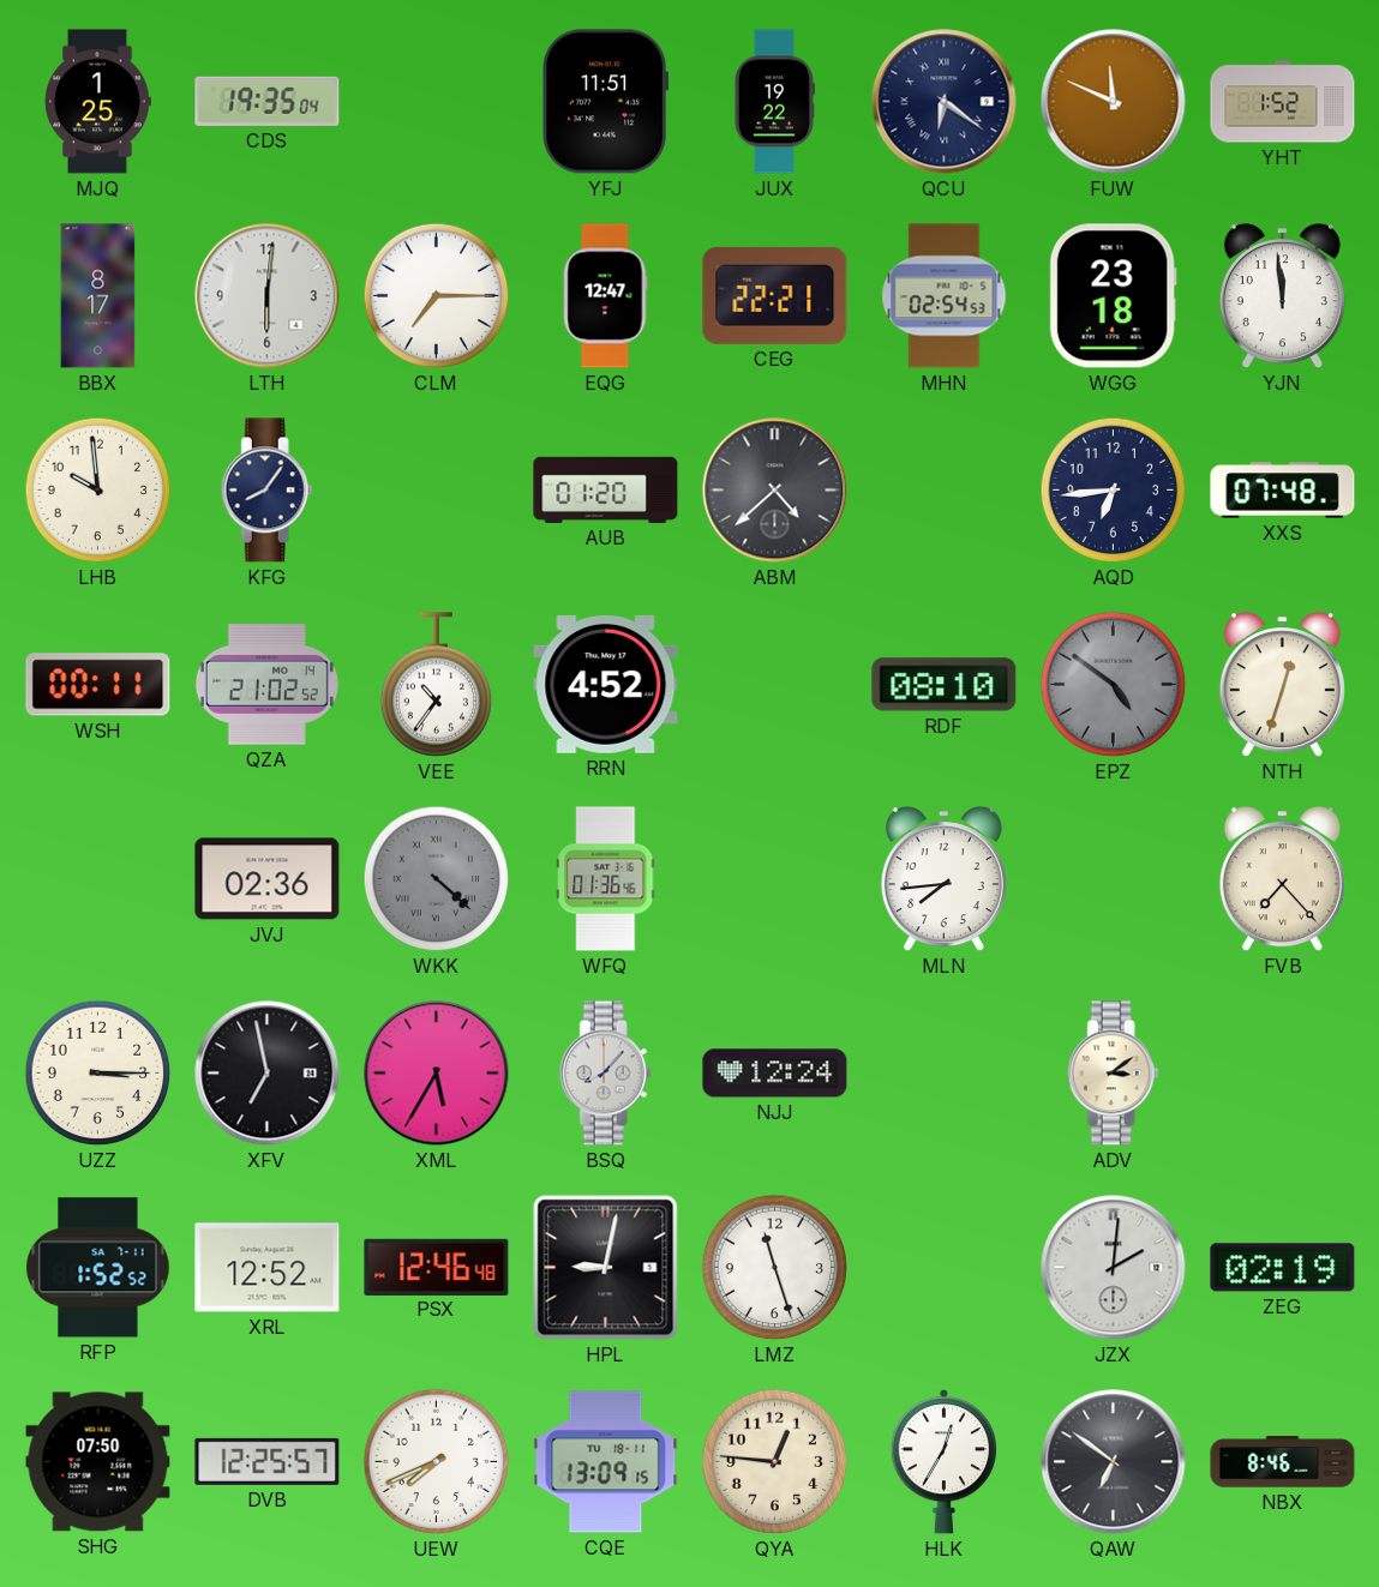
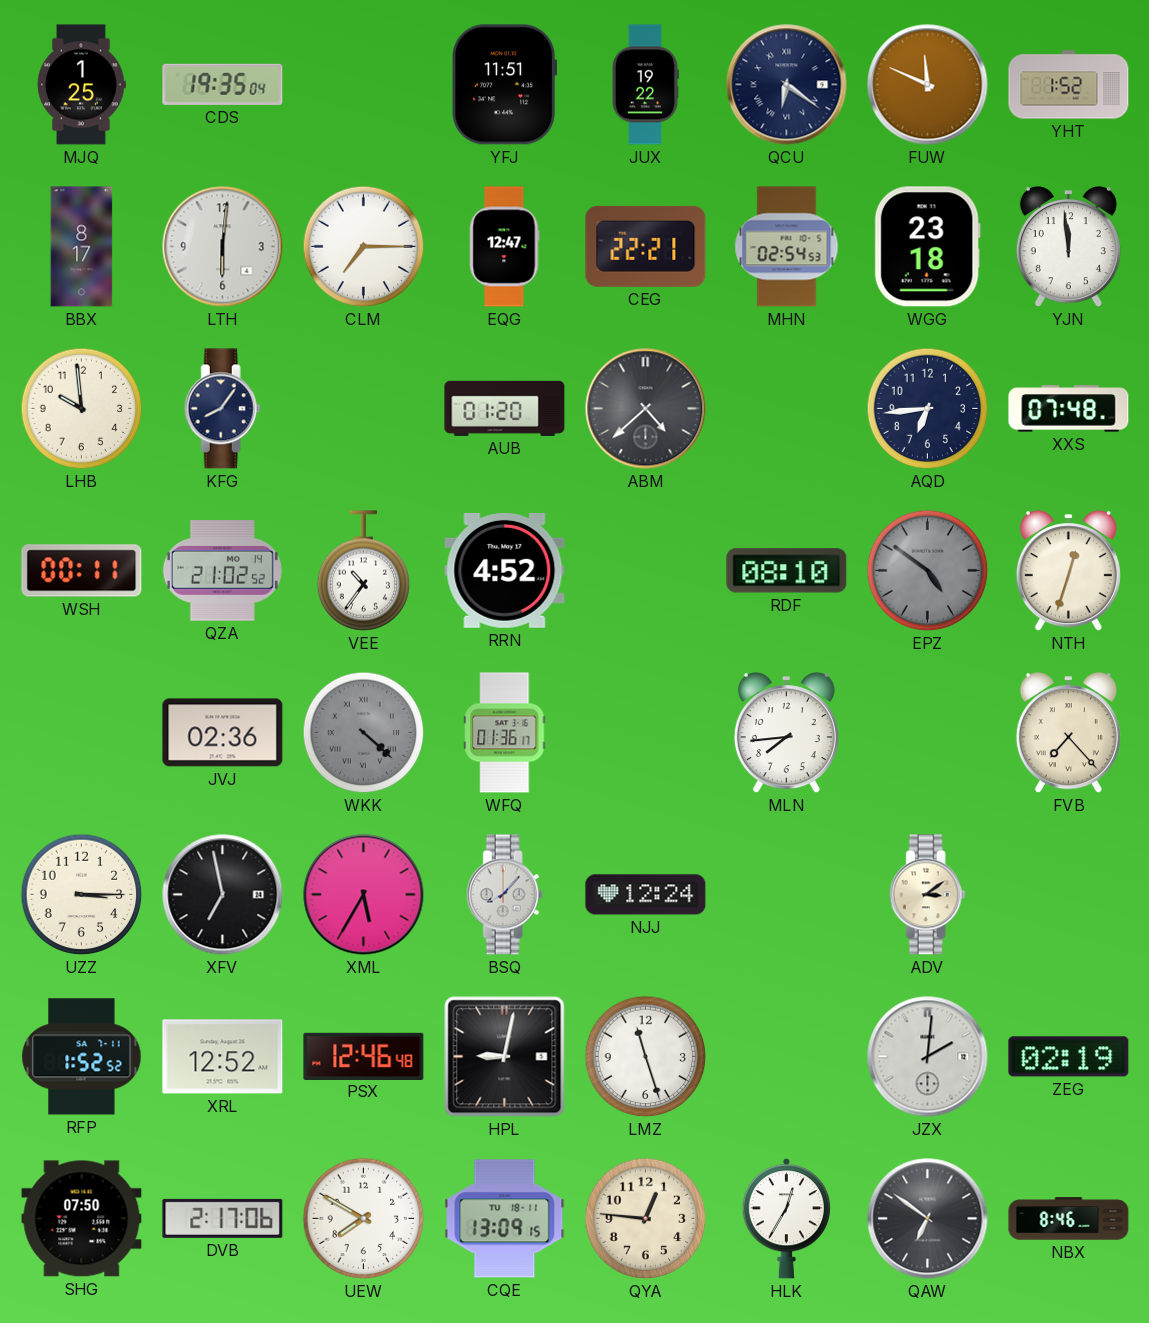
WFQ: 01:36:46 -> 01:36:17 (505, 733)
DVB: 12:25 -> 2:17 (223, 1218)
UEW: 7:41 -> 7:50 (364, 1219)
